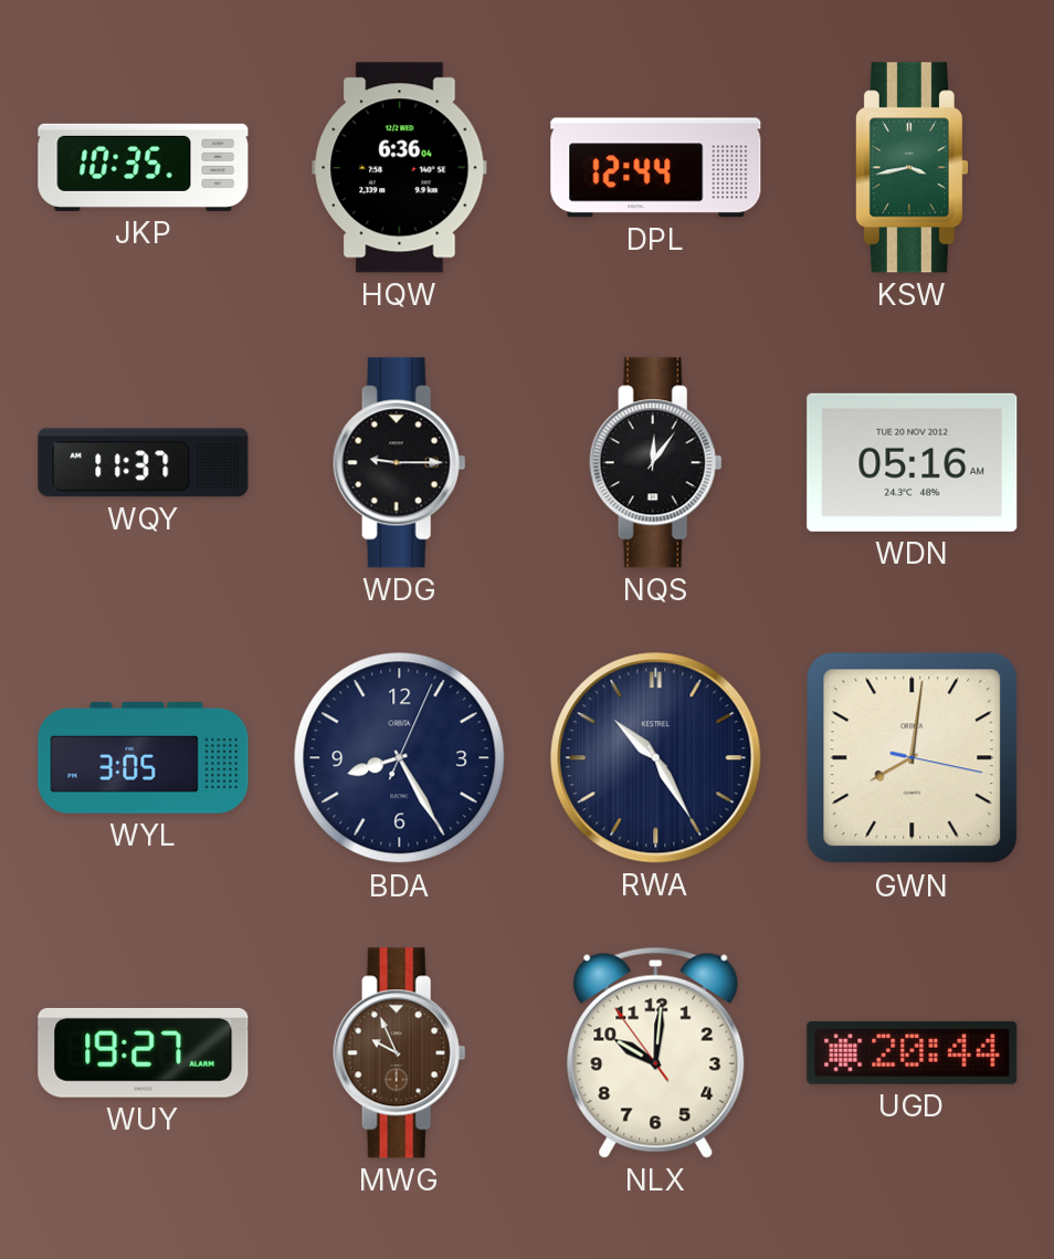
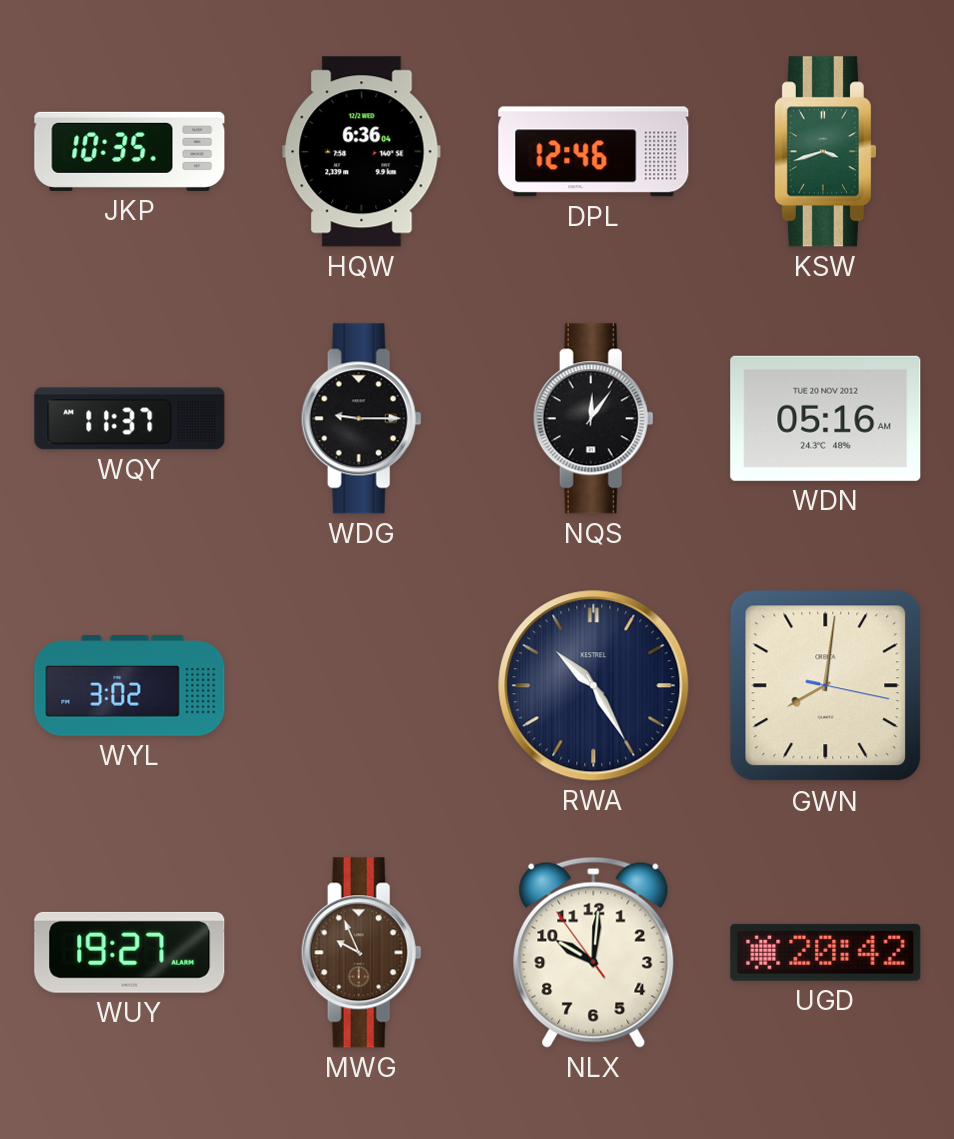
DPL: 12:44 -> 12:46 (594, 152)
KSW: 3:43 -> 3:42 (825, 152)
WYL: 3:05 -> 3:02 (130, 686)
BDA: 8:25 -> none (400, 758)
UGD: 20:44 -> 20:42 (826, 952)
